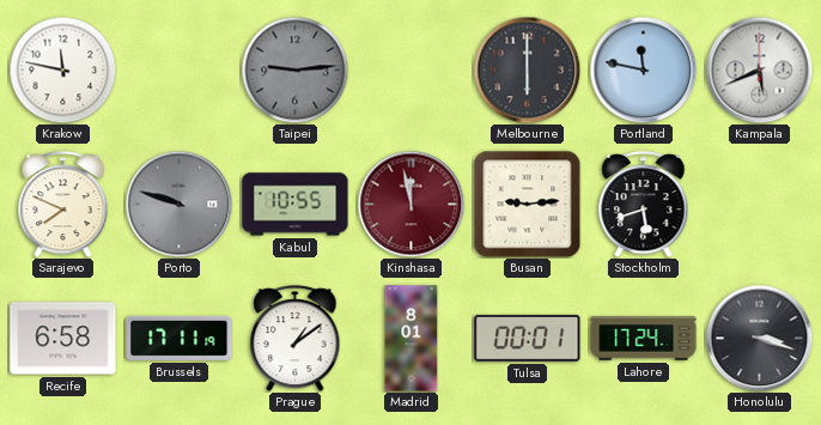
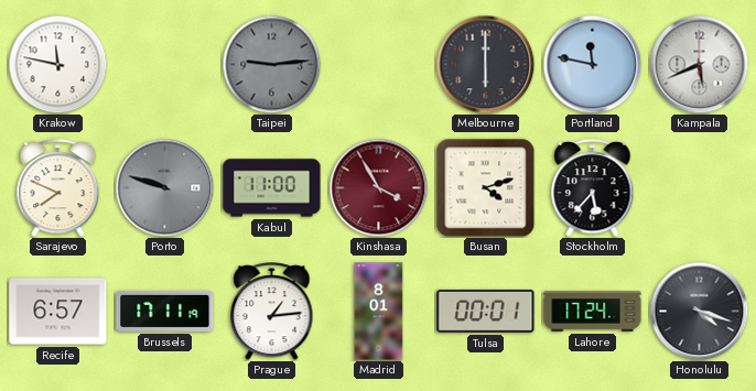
Kabul: 10:55 -> 11:00 (272, 188)
Kinshasa: 11:58 -> 3:55 (378, 187)
Busan: 9:14 -> 4:12 (485, 187)
Stockholm: 5:42 -> 5:37 (593, 188)
Recife: 6:58 -> 6:57 (58, 312)
Prague: 1:09 -> 1:14 (272, 312)
Honolulu: 3:18 -> 4:18 (699, 311)
